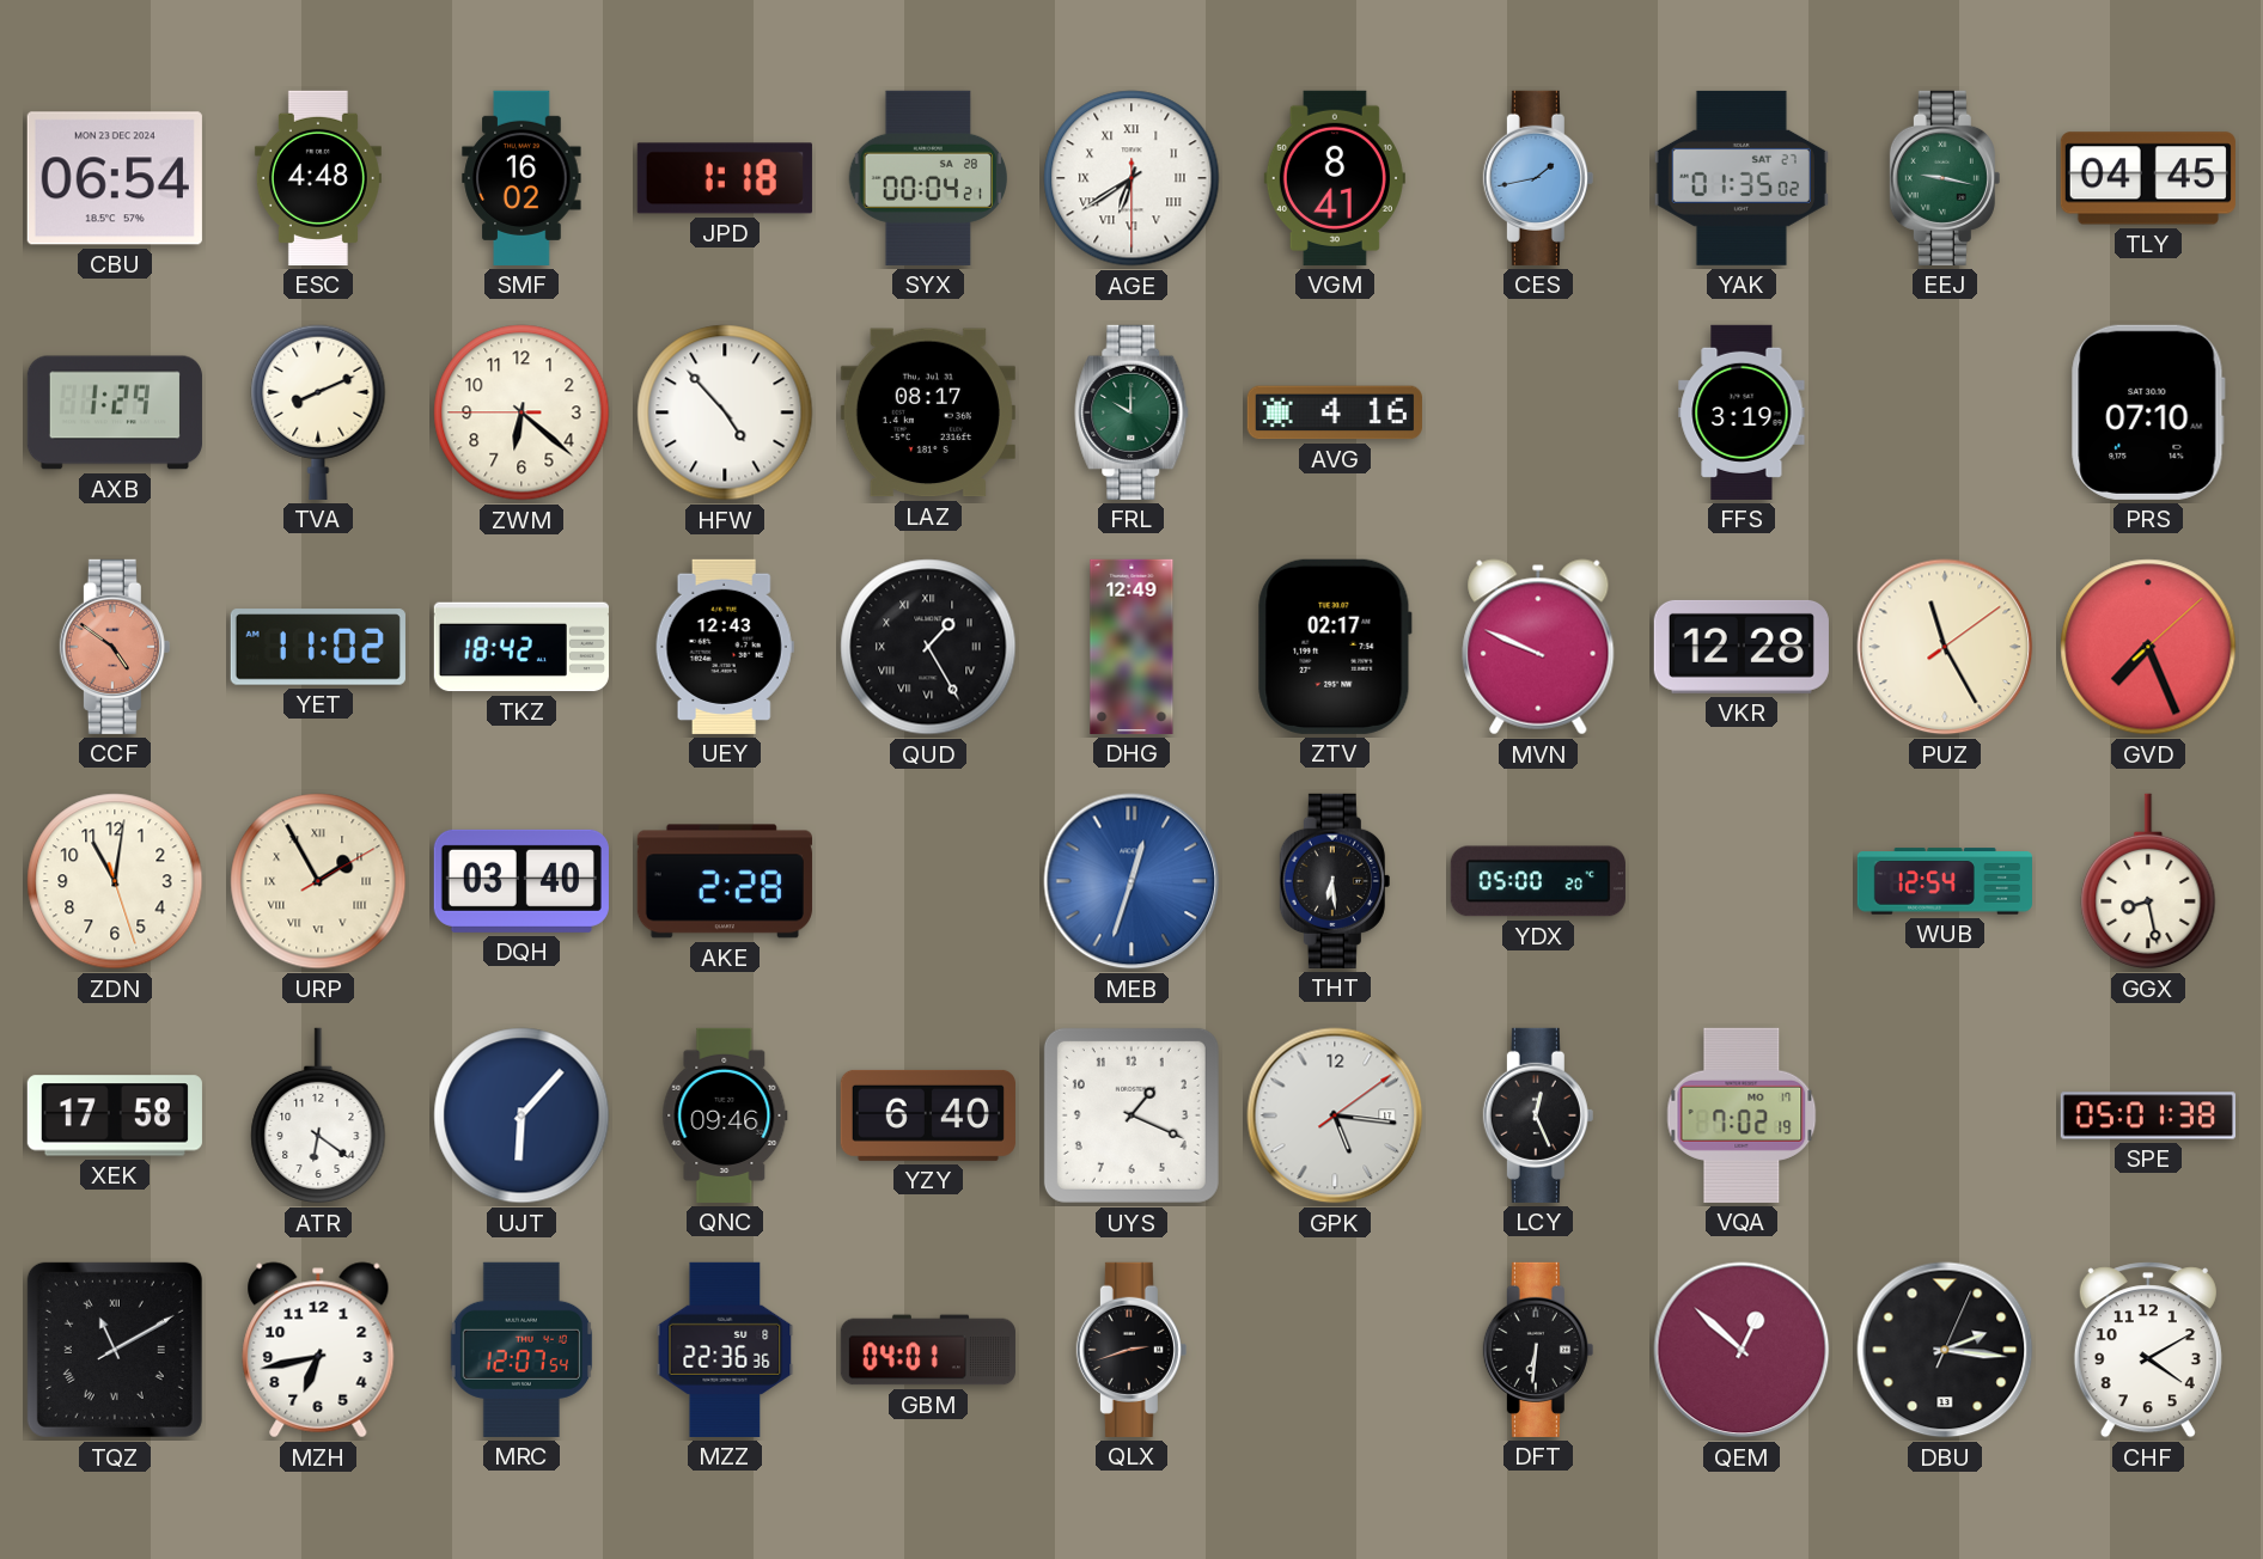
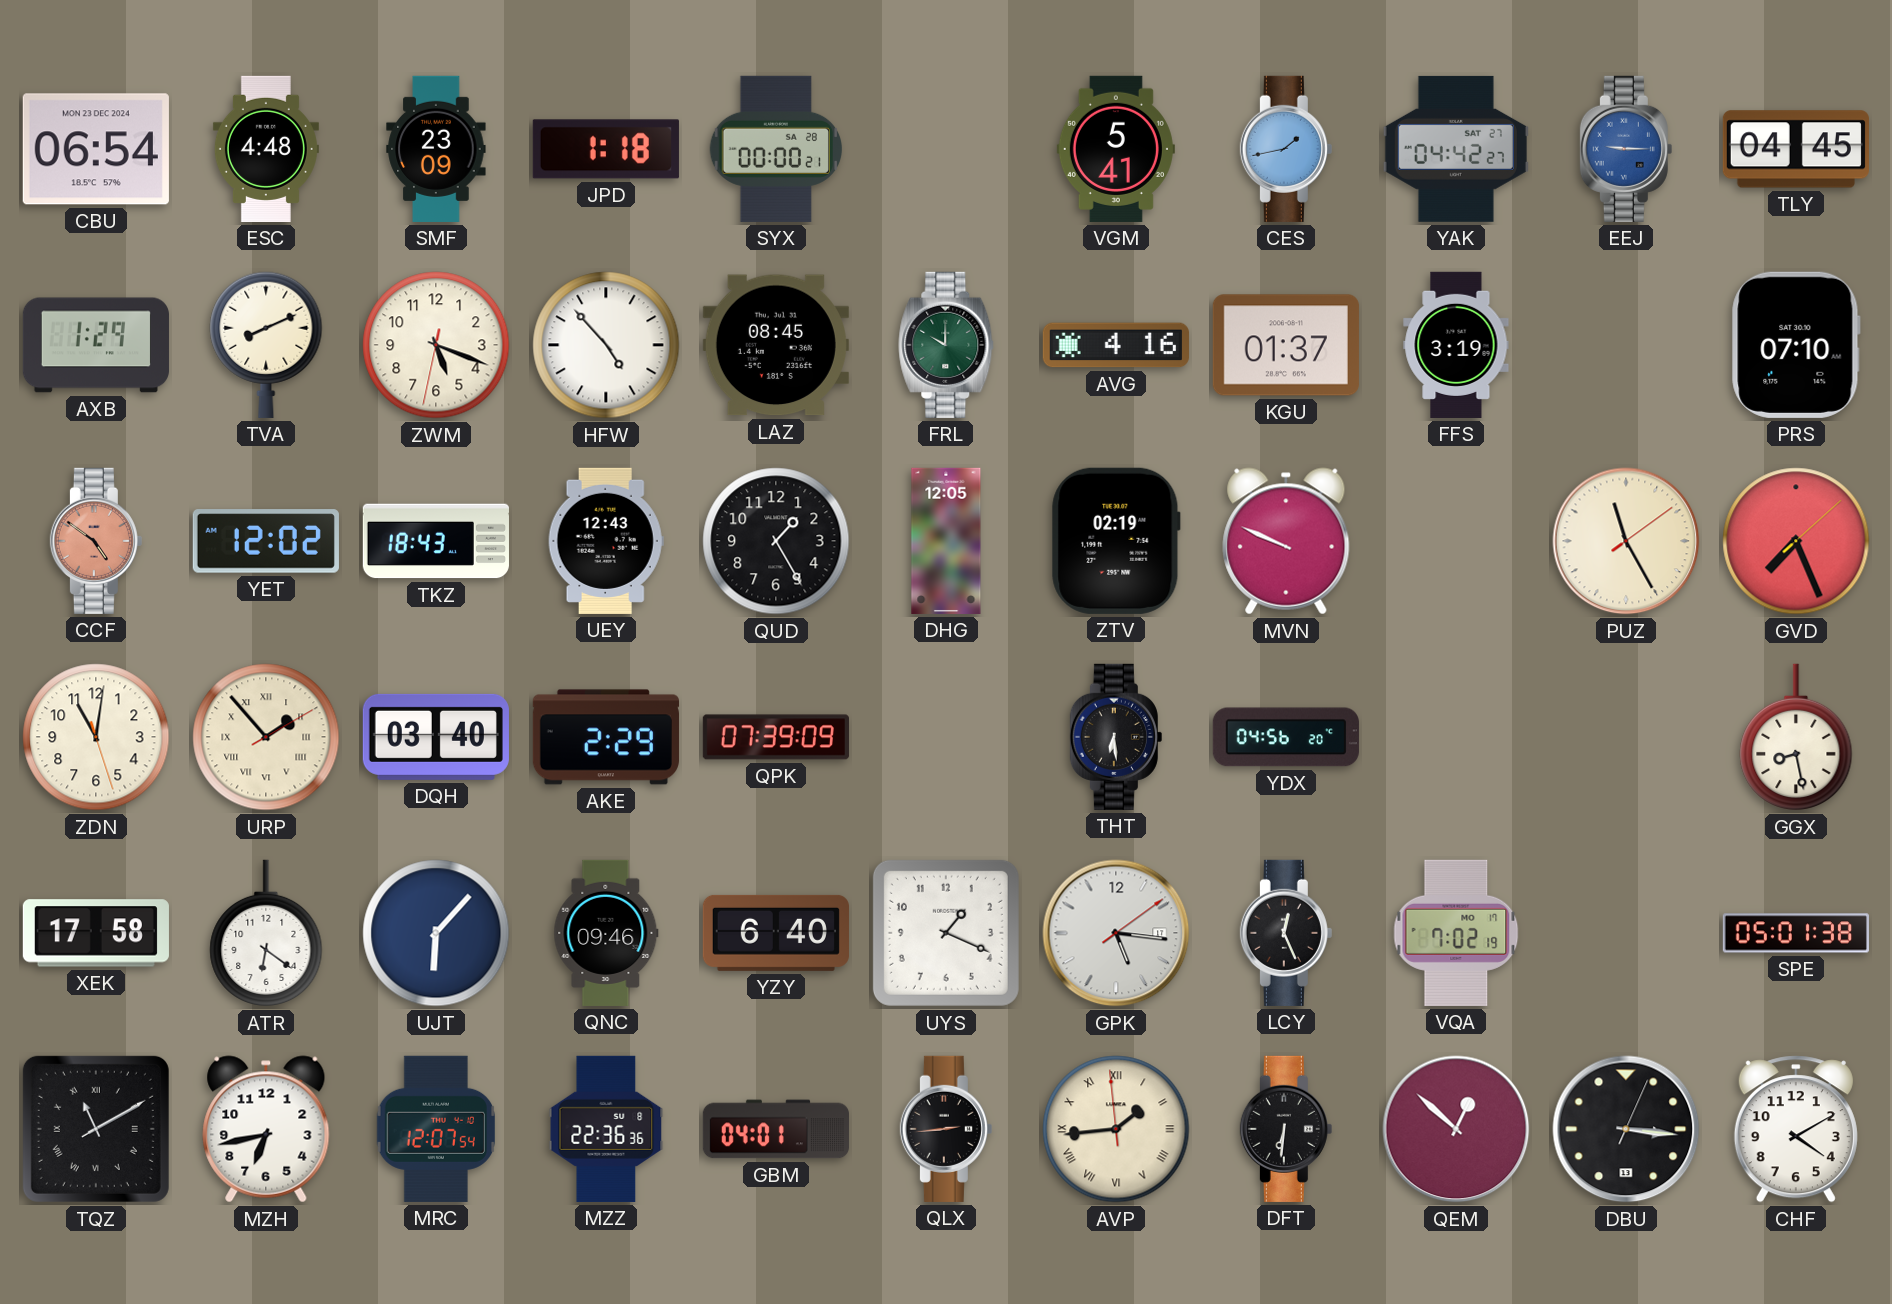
SMF: 16:02 -> 23:09 (436, 149)
SYX: 00:04 -> 00:00 (775, 149)
AGE: 6:39 -> none (1131, 178)
VGM: 8:41 -> 5:41 (1116, 149)
YAK: 01:35 -> 04:42 (1456, 149)
EEJ: 9:17 -> 9:15 (1626, 149)
EEJ dial: green -> blue (1626, 149)
ZWM: 6:21 -> 5:18 (436, 345)
LAZ: 08:17 -> 08:45 (776, 345)
KGU: none -> 01:37 (1286, 345)
YET: 11:02 -> 12:02 (266, 541)
TKZ: 18:42 -> 18:43 (436, 541)
QUD numerals: Roman -> Arabic (776, 541)
DHG: 12:49 -> 12:05 (946, 541)
ZTV: 02:17 -> 02:19 (1116, 541)
VKR: 12:28 -> none (1742, 647)
URP: 1:55 -> 1:53 (266, 737)
AKE: 2:28 -> 2:29 (606, 737)
QPK: none -> 07:39 (776, 737)
MEB: 12:33 -> none (1131, 881)
YDX: 05:00 -> 04:56 (1286, 737)
WUB: 12:54 -> none (1945, 881)
QLX: 2:42 -> 2:44 (946, 1129)
AVP: none -> 1:43 (1116, 1129)
DBU: 2:16 -> 3:16 (1626, 1129)
